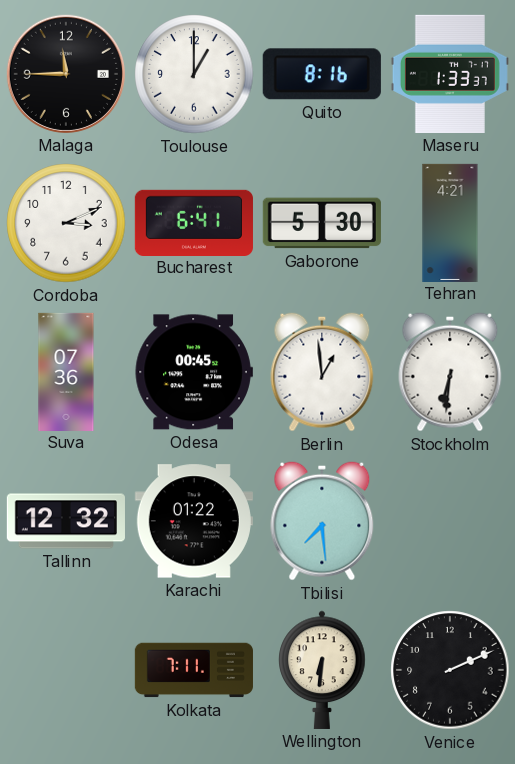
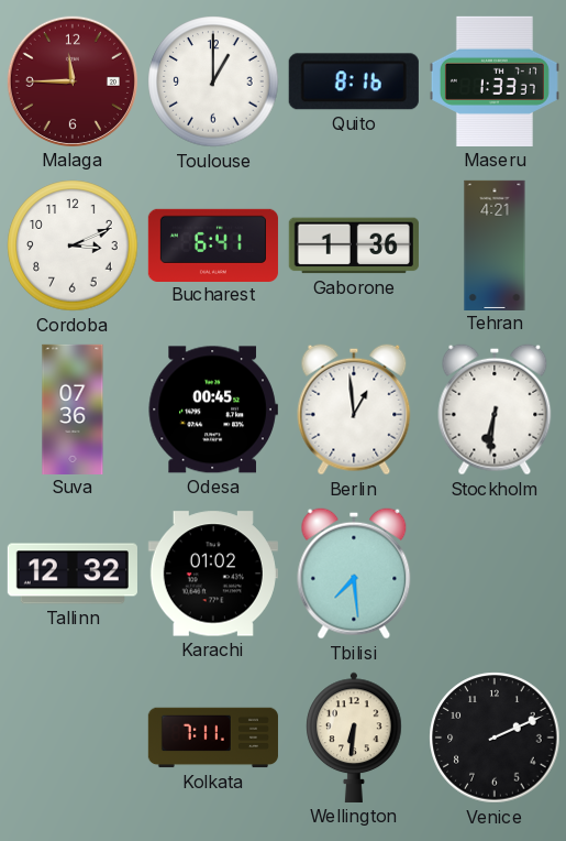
Malaga dial: black -> burgundy (73, 81)
Gaborone: 5:30 -> 1:36 (354, 245)
Karachi: 01:22 -> 01:02 (213, 574)
